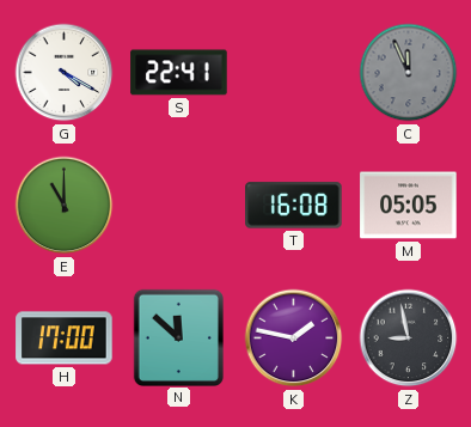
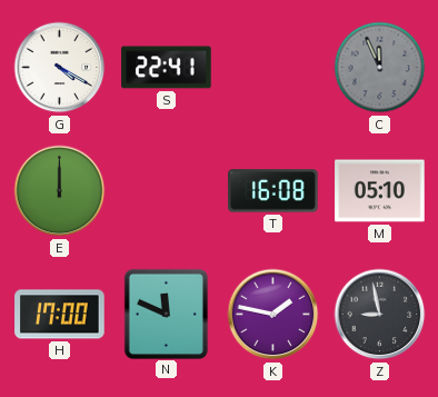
E: 11:00 -> 12:00 (60, 191)
M: 05:05 -> 05:10 (380, 191)
N: 11:52 -> 11:49 (166, 314)
